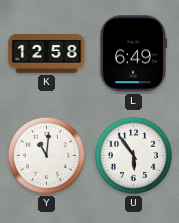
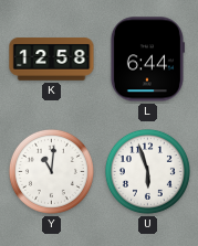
L: 6:49 -> 6:44 (147, 60)
U: 5:54 -> 5:57 (147, 171)
